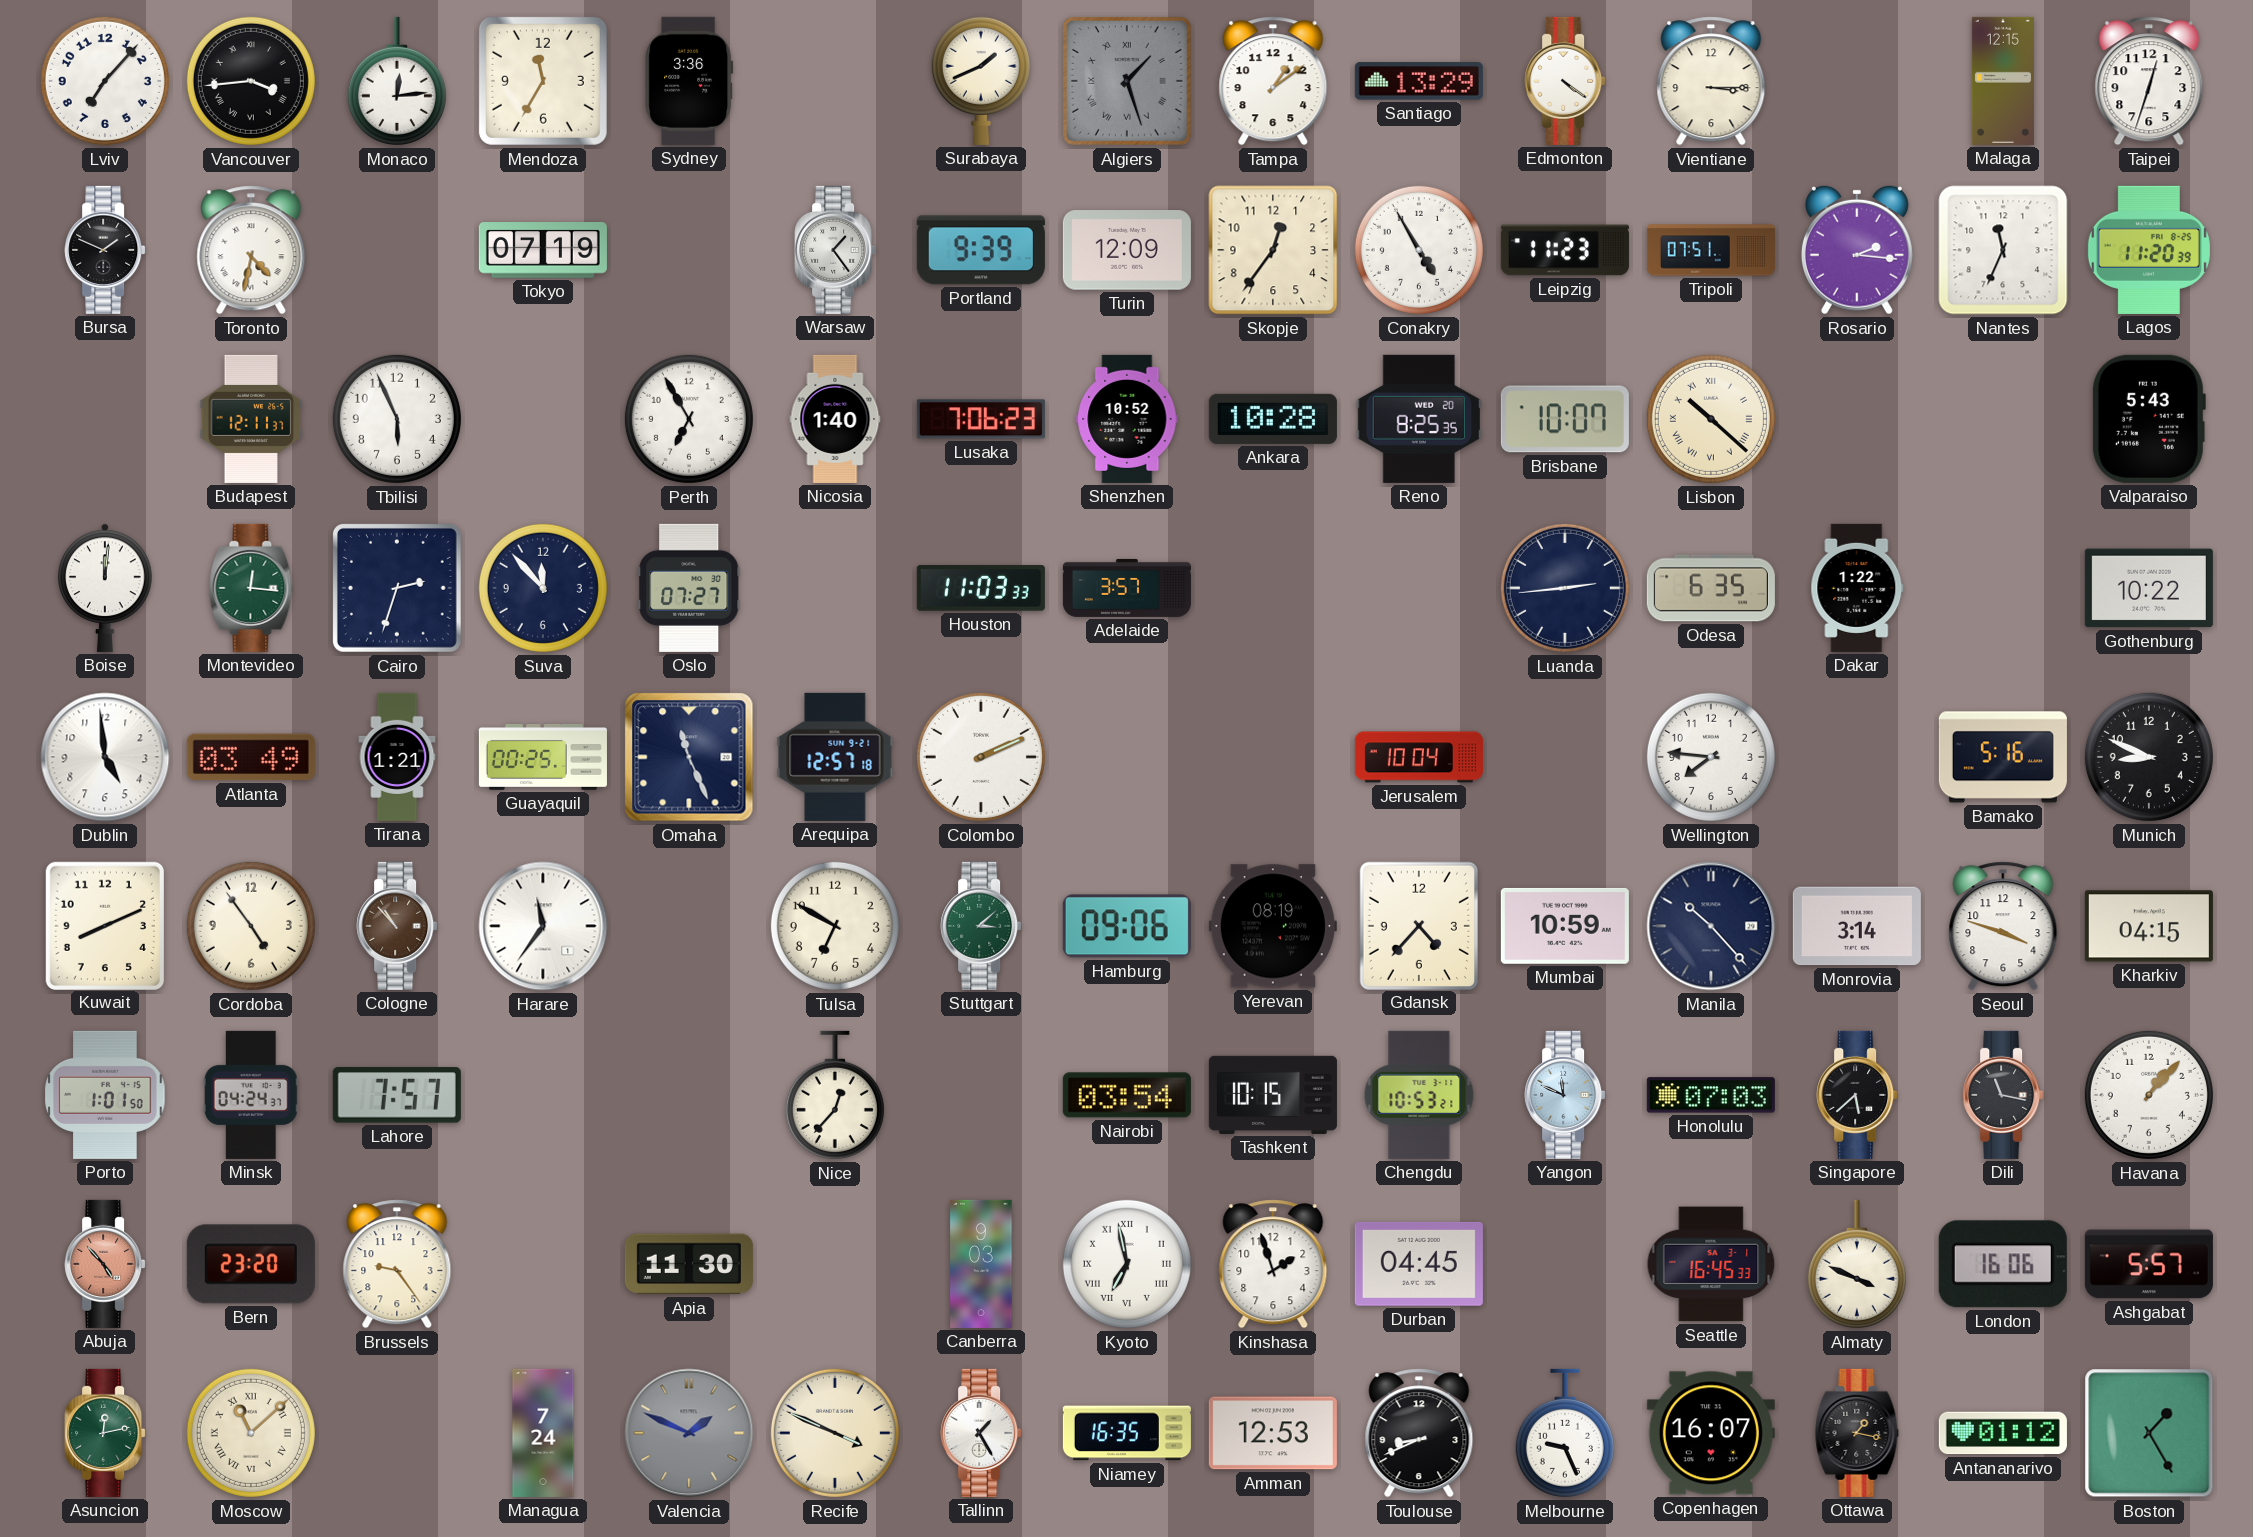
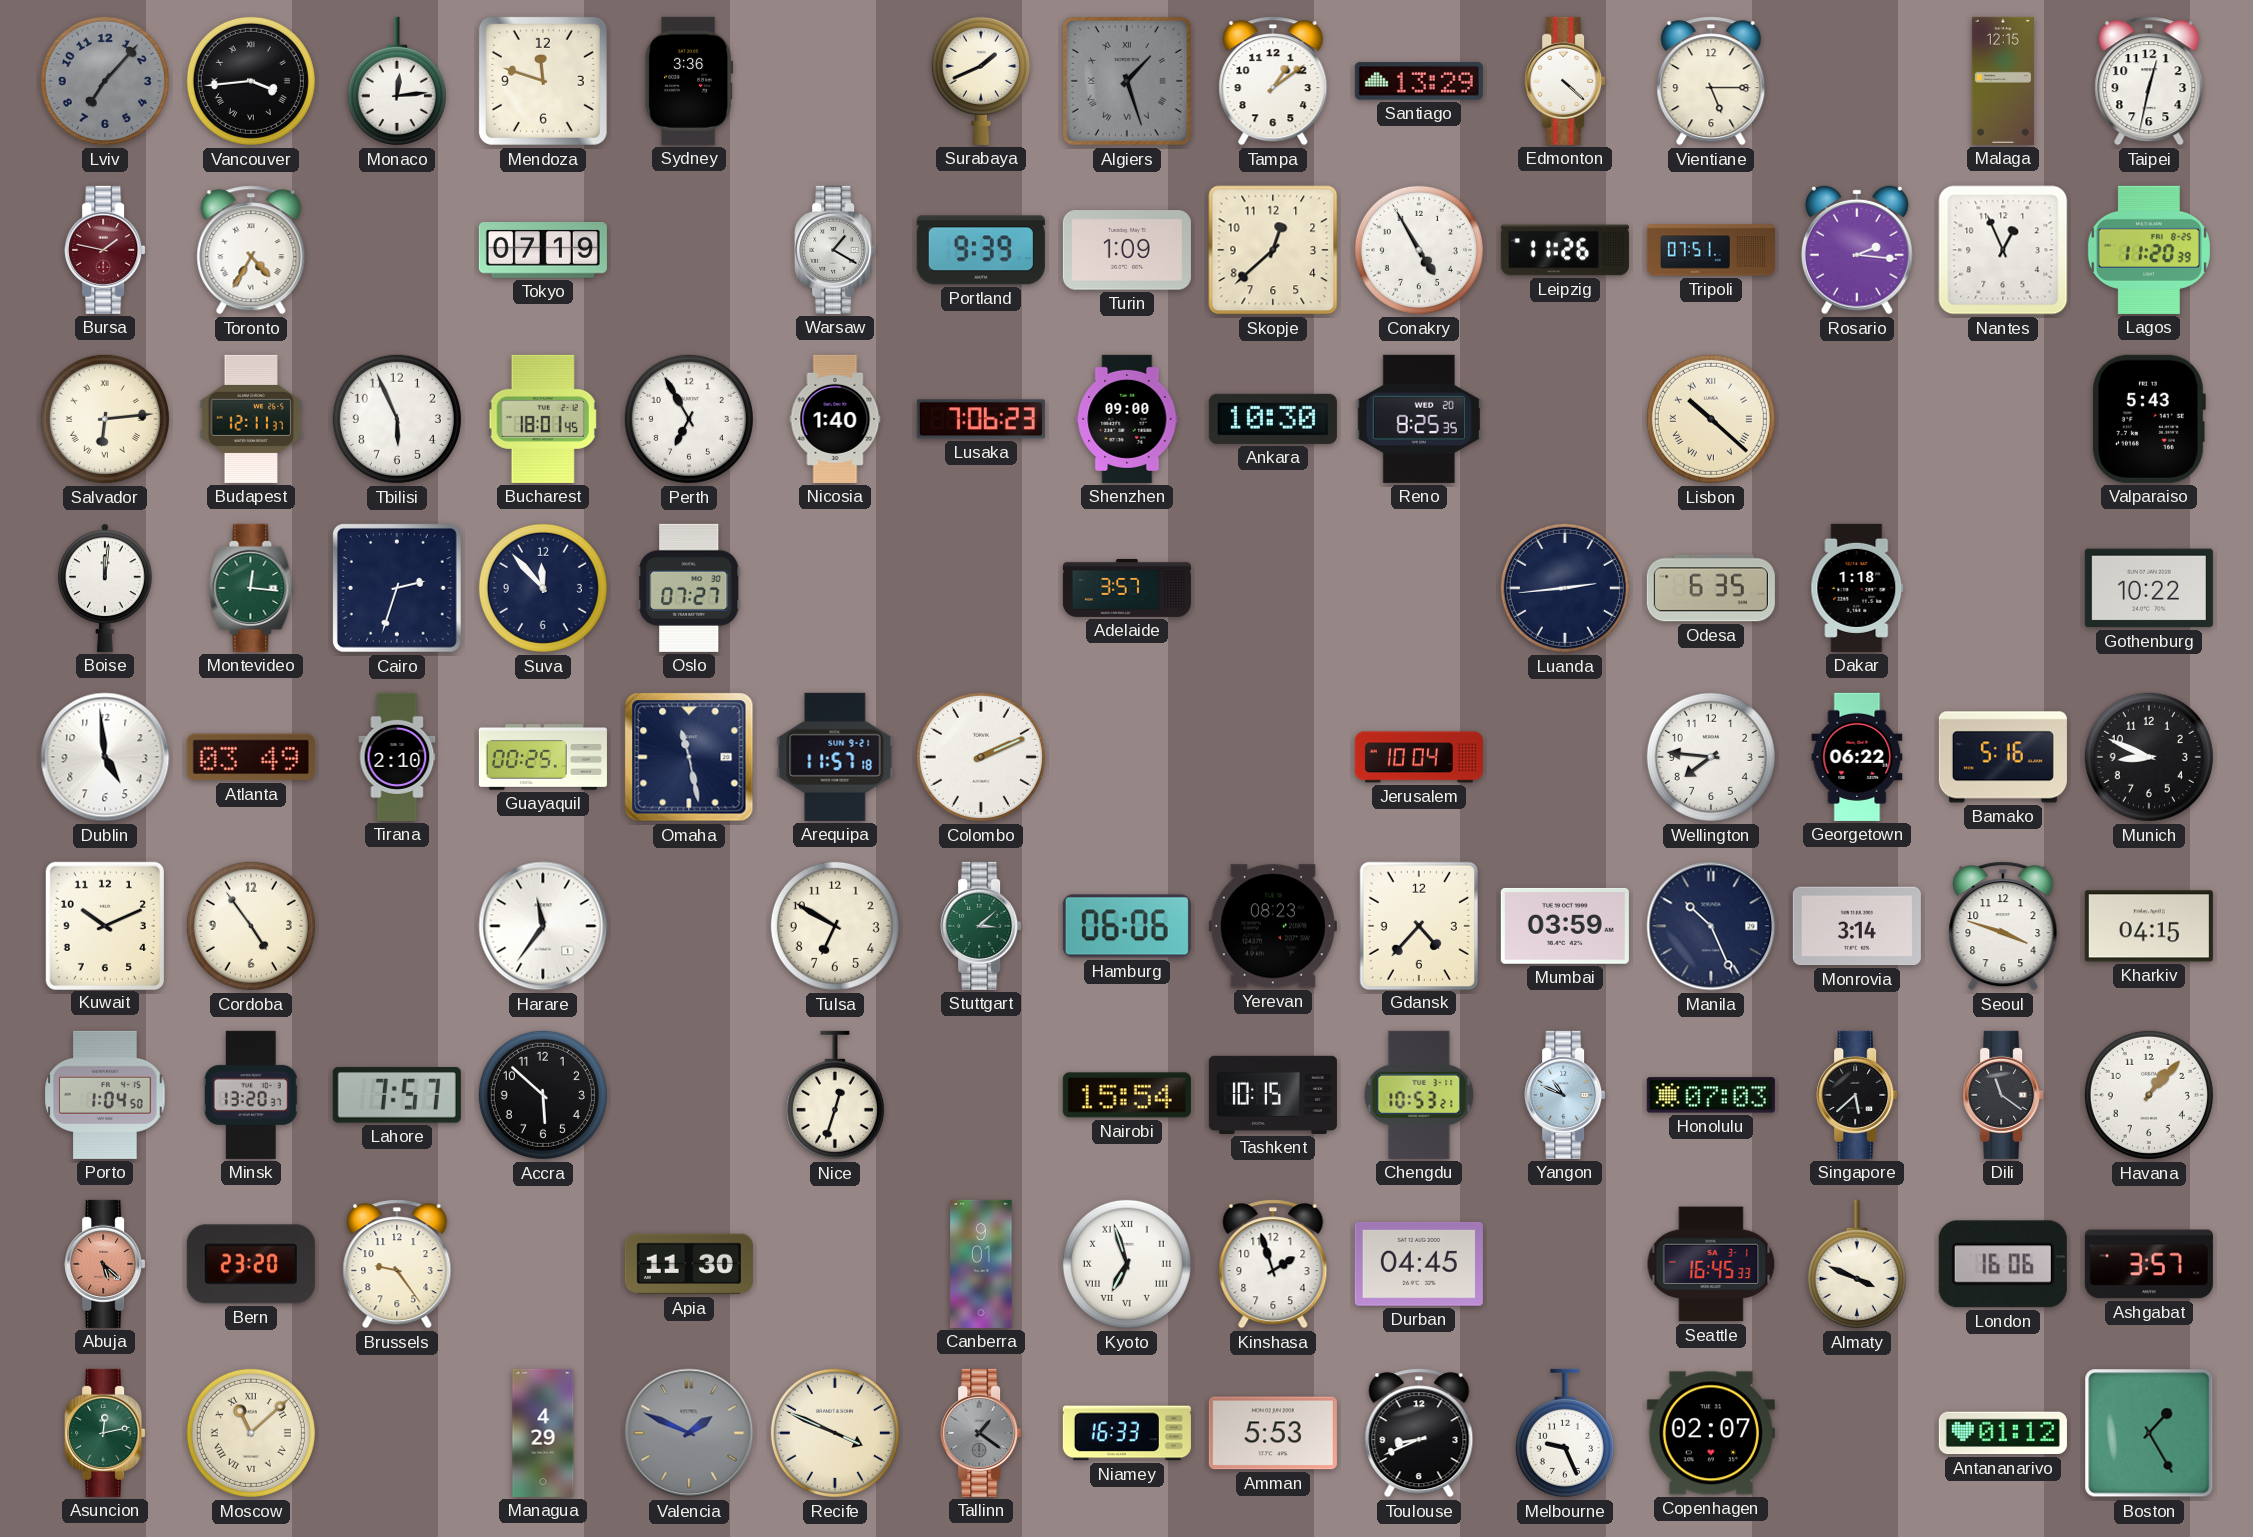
Lviv dial: white -> grey (105, 81)
Mendoza: 11:35 -> 11:48 (543, 81)
Edmonton: 4:21 -> 4:22 (1565, 81)
Vientiane: 3:15 -> 5:15 (1711, 81)
Taipei: 12:33 -> 12:32 (2149, 81)
Bursa: 1:49 -> 1:47 (105, 250)
Bursa dial: black -> burgundy (105, 250)
Toronto: 4:32 -> 4:35 (251, 250)
Warsaw: 1:24 -> 1:20 (835, 250)
Turin: 12:09 -> 1:09 (1127, 250)
Skopje: 12:36 -> 12:38 (1273, 250)
Leipzig: 11:23 -> 11:26 (1565, 250)
Nantes: 11:34 -> 12:56 (2003, 250)
Salvador: none -> 6:14 (105, 419)
Bucharest: none -> 18:01 (543, 419)
Shenzhen: 10:52 -> 09:00 (1127, 419)
Ankara: 10:28 -> 10:30 (1273, 419)
Brisbane: 10:07 -> none (1565, 419)
Houston: 11:03 -> none (981, 589)
Dakar: 1:22 -> 1:18 (1857, 588)
Tirana: 1:21 -> 2:10 (397, 757)
Omaha: 11:26 -> 11:28 (689, 757)
Arequipa: 12:57 -> 11:57 (835, 757)
Georgetown: none -> 06:22 (1857, 757)
Kuwait: 8:11 -> 10:11 (104, 925)
Cologne: 10:53 -> none (397, 926)
Hamburg: 09:06 -> 06:06 (1127, 926)
Yerevan: 08:19 -> 08:23 (1273, 926)
Mumbai: 10:59 -> 03:59 (1565, 926)
Manila: 10:23 -> 10:26 (1711, 926)
Porto: 1:01 -> 1:04 (105, 1095)
Minsk: 04:24 -> 13:20 (251, 1095)
Accra: none -> 5:52 (543, 1095)
Nice: 12:37 -> 12:33 (835, 1095)
Nairobi: 03:54 -> 15:54 (1127, 1095)
Yangon: 11:49 -> 10:49 (1565, 1095)
Dili: 11:17 -> 11:21 (2003, 1095)
Abuja: 4:53 -> 5:22 (105, 1264)
Canberra: 9:03 -> 9:01 (981, 1264)
Kyoto: 6:58 -> 6:57 (1127, 1264)
Ashgabat: 5:57 -> 3:57 (2149, 1264)
Managua: 7:24 -> 4:29 (543, 1433)
Tallinn: 1:25 -> 1:21 (981, 1433)
Tallinn dial: white -> grey (981, 1433)
Niamey: 16:35 -> 16:33 (1127, 1433)
Amman: 12:53 -> 5:53 (1273, 1433)
Copenhagen: 16:07 -> 02:07 (1711, 1433)
Ottawa: 1:17 -> none (1857, 1433)
